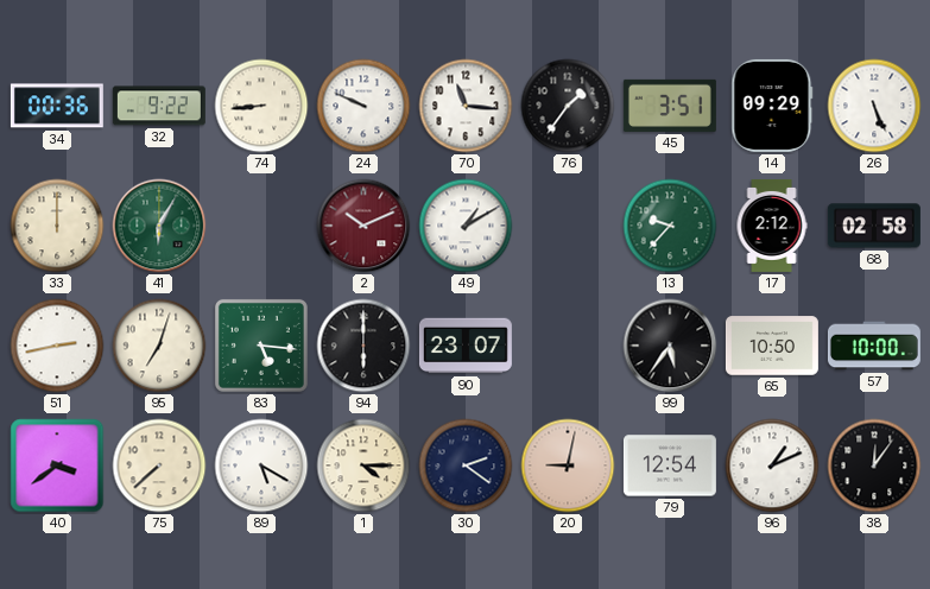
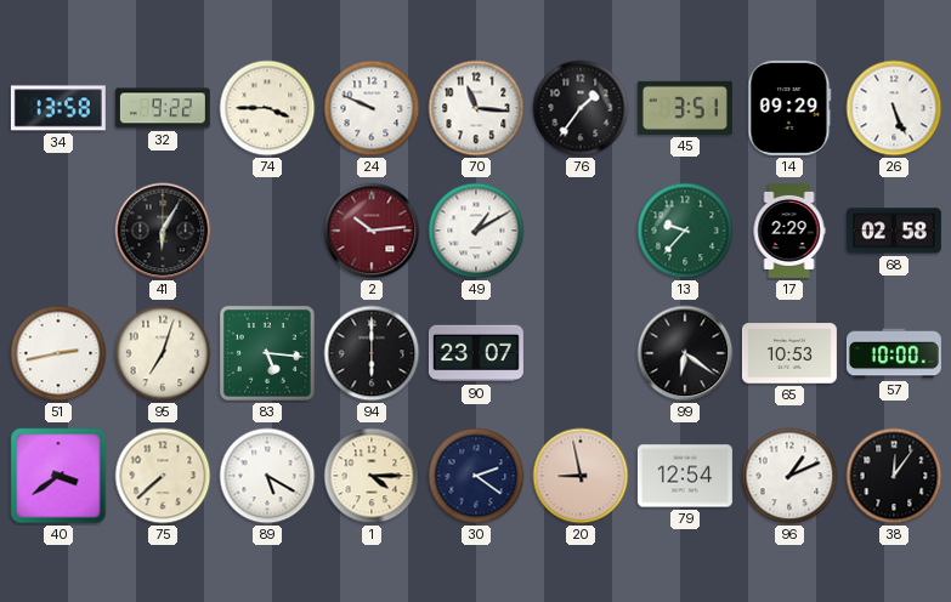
34: 00:36 -> 13:58 (58, 108)
74: 8:44 -> 3:45 (267, 108)
33: 12:00 -> none (57, 226)
41 dial: green -> black (163, 231)
2: 10:11 -> 10:14 (372, 231)
17: 2:12 -> 2:29 (789, 231)
99: 5:36 -> 6:21 (685, 353)
65: 10:50 -> 10:53 (789, 353)
20: 9:02 -> 8:58 (581, 476)
